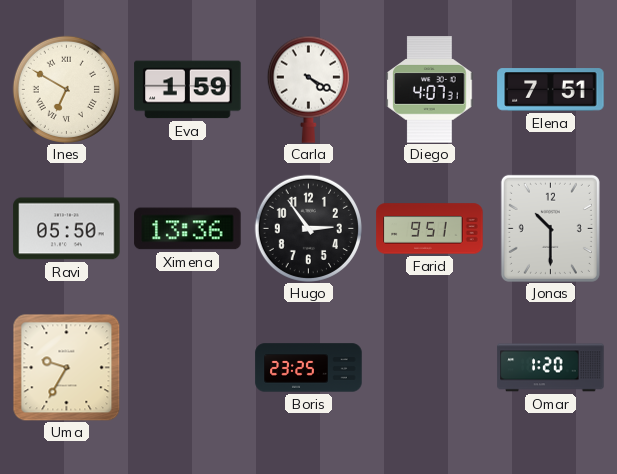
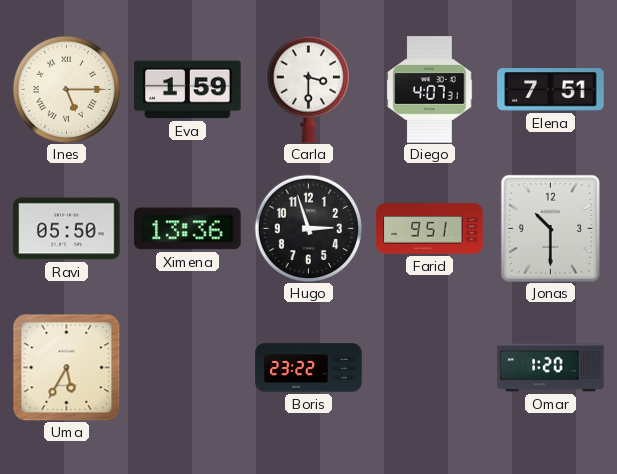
Ines: 6:50 -> 5:15 (66, 89)
Carla: 4:20 -> 3:30 (308, 89)
Hugo: 2:54 -> 2:57 (308, 228)
Uma: 9:35 -> 5:35 (66, 367)
Boris: 23:25 -> 23:22 (309, 368)
